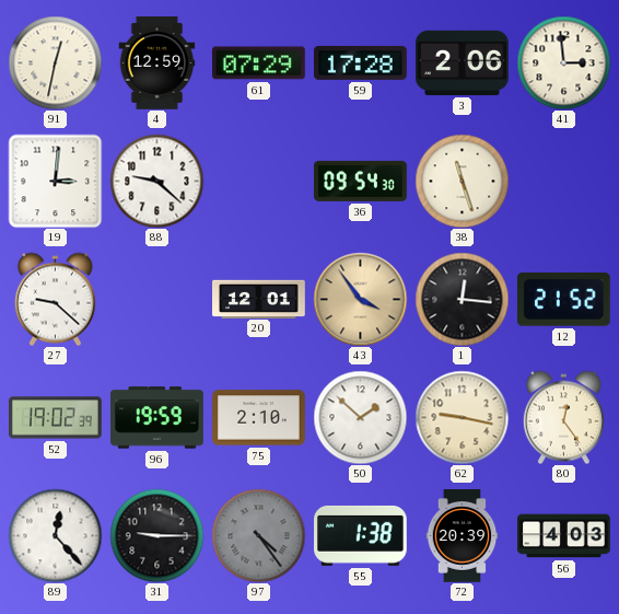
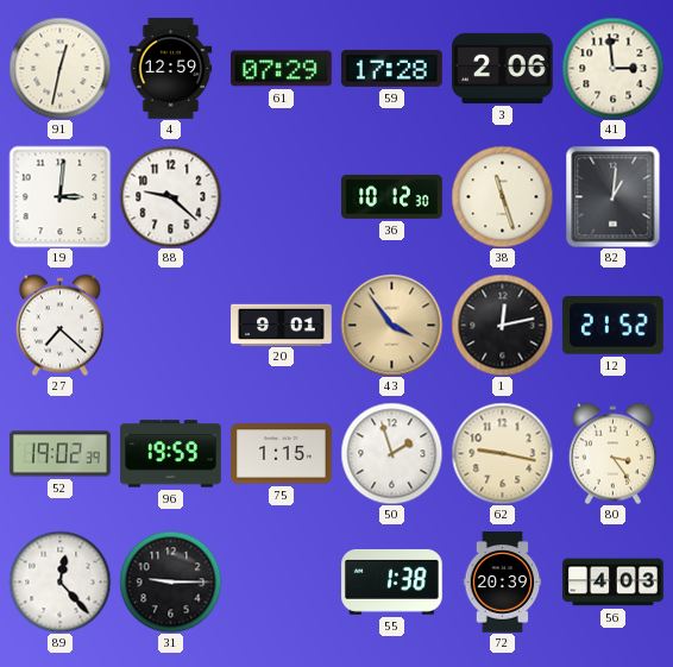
36: 09:54 -> 10:12 (392, 196)
82: none -> 1:01 (614, 196)
27: 9:22 -> 7:22 (59, 325)
20: 12:01 -> 9:01 (282, 325)
1: 12:16 -> 12:13 (502, 325)
75: 2:10 -> 1:15 (282, 454)
50: 1:52 -> 1:57 (391, 453)
80: 12:24 -> 3:24 (612, 453)
97: 4:24 -> none (258, 535)
